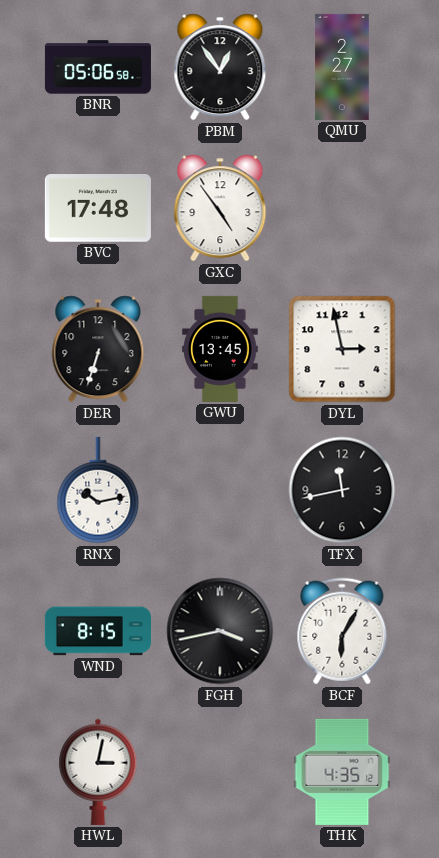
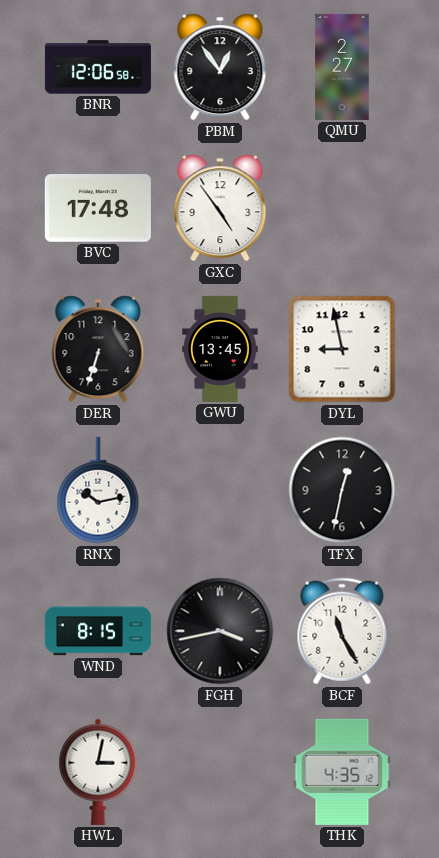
BNR: 05:06 -> 12:06 (98, 67)
DYL: 2:58 -> 8:58 (342, 349)
TFX: 11:43 -> 12:32 (342, 490)
BCF: 6:05 -> 11:25 (342, 631)
